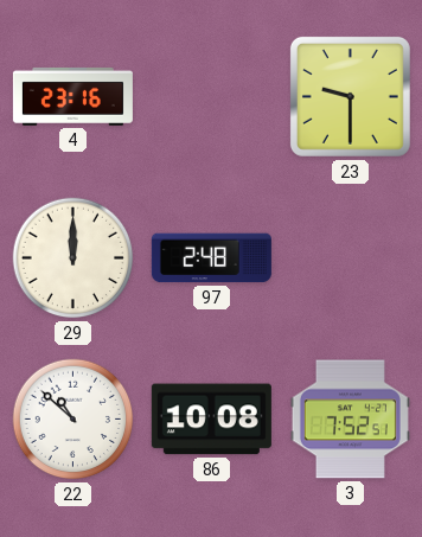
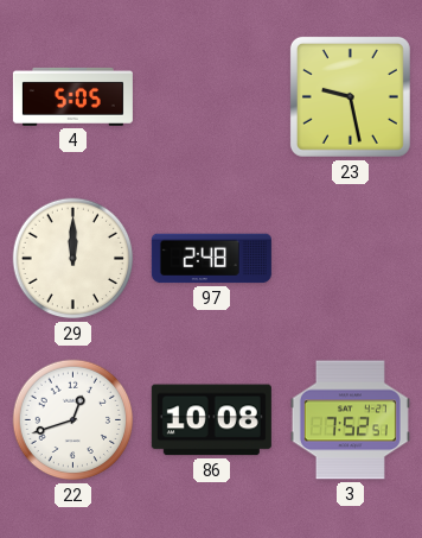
4: 23:16 -> 5:05 (72, 96)
23: 9:30 -> 9:28 (350, 96)
22: 10:52 -> 12:42 (73, 420)
